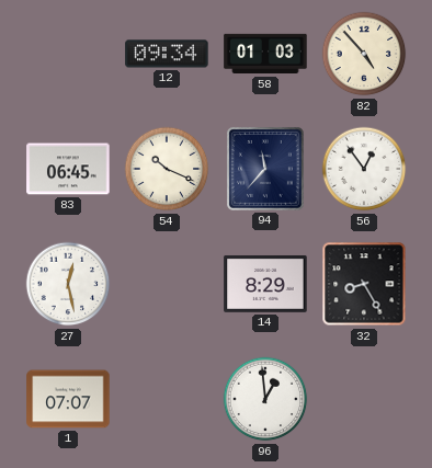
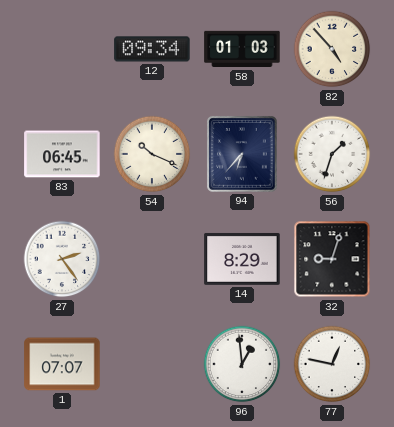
94: 11:37 -> 6:37 (242, 154)
56: 12:54 -> 1:33 (332, 154)
27: 12:28 -> 2:24 (62, 259)
32: 8:25 -> 9:03 (332, 259)
77: none -> 12:47 (332, 364)
